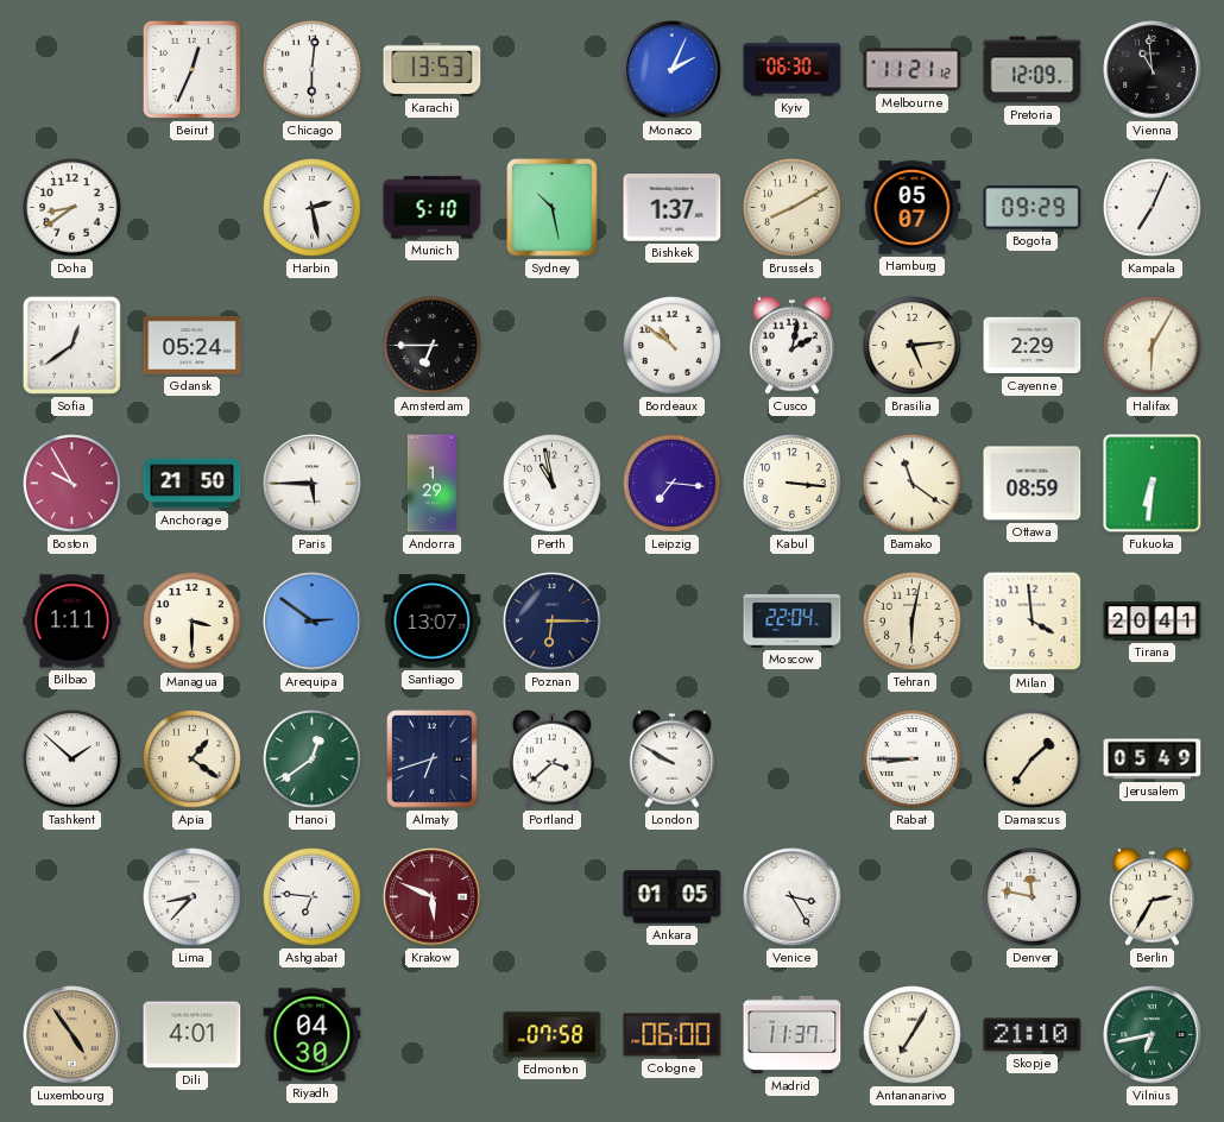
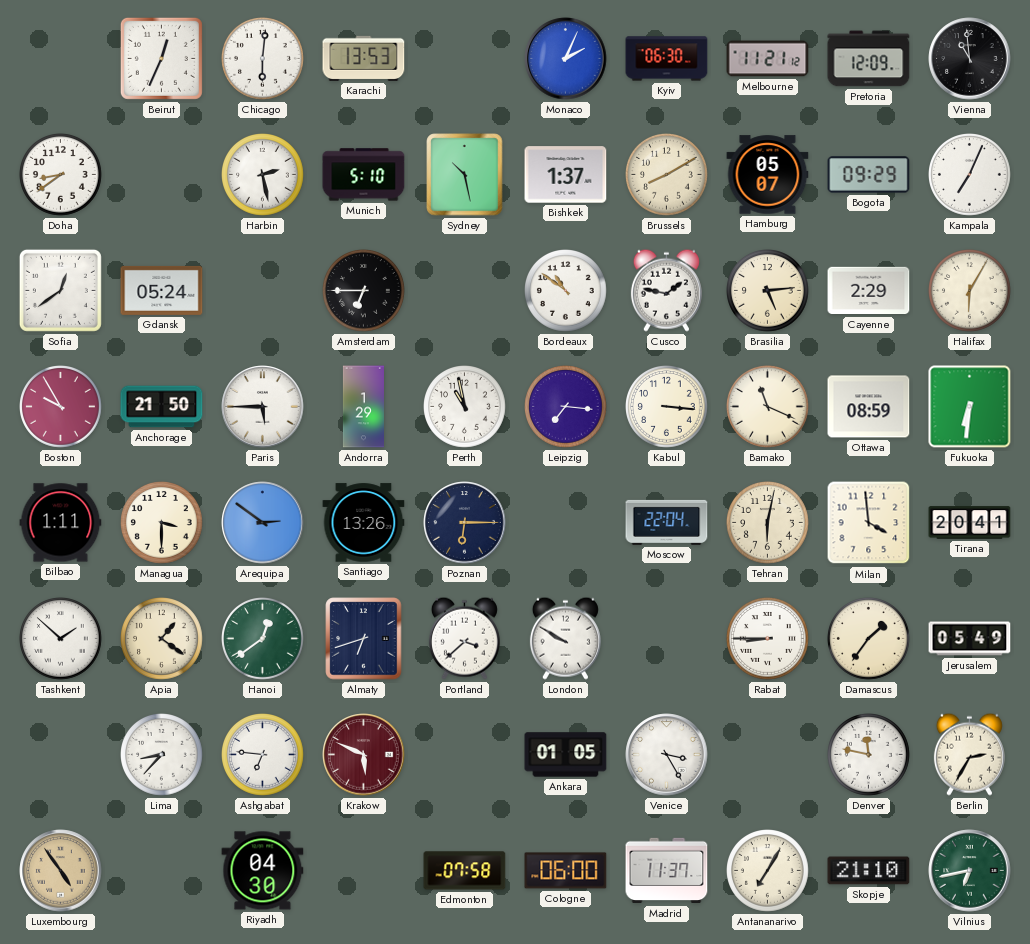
Cusco: 2:02 -> 1:47 (666, 290)
Bamako: 11:21 -> 11:19 (768, 407)
Santiago: 13:07 -> 13:26 (364, 523)
Dili: 4:01 -> none (193, 1035)
